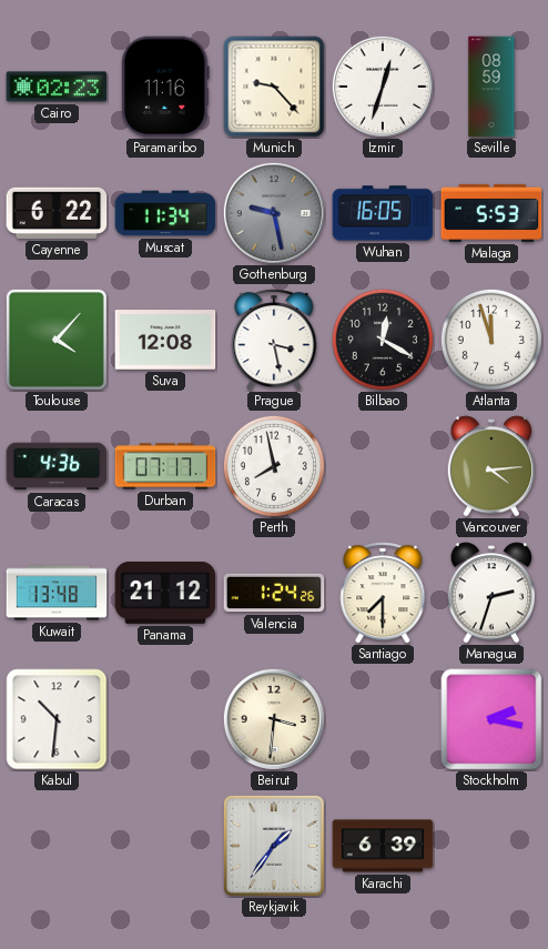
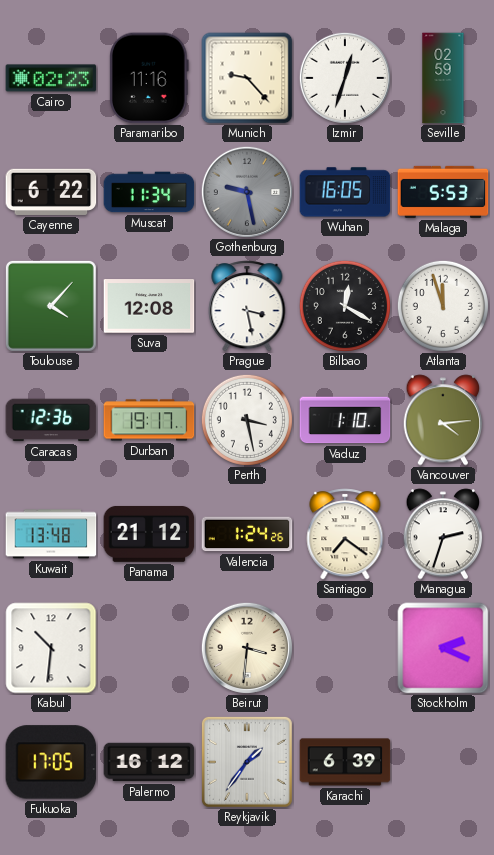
Seville: 08:59 -> 02:59 (443, 78)
Caracas: 4:36 -> 12:36 (51, 420)
Durban: 07:17 -> 19:17 (149, 420)
Perth: 7:58 -> 3:28 (247, 420)
Vaduz: none -> 1:10 (345, 420)
Santiago: 7:30 -> 7:21 (345, 534)
Stockholm: 2:17 -> 2:19 (443, 648)
Fukuoka: none -> 17:05 (51, 762)
Palermo: none -> 16:12 (149, 762)
